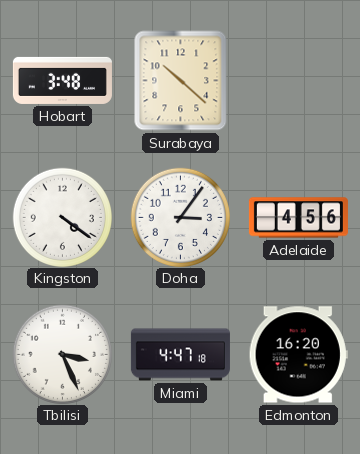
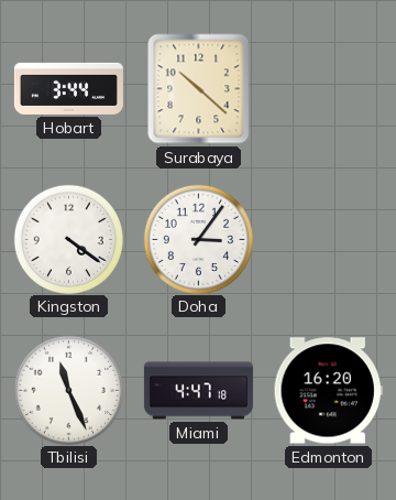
Hobart: 3:48 -> 3:44 (68, 88)
Adelaide: 4:56 -> none (298, 218)
Tbilisi: 3:26 -> 11:26 (68, 390)
